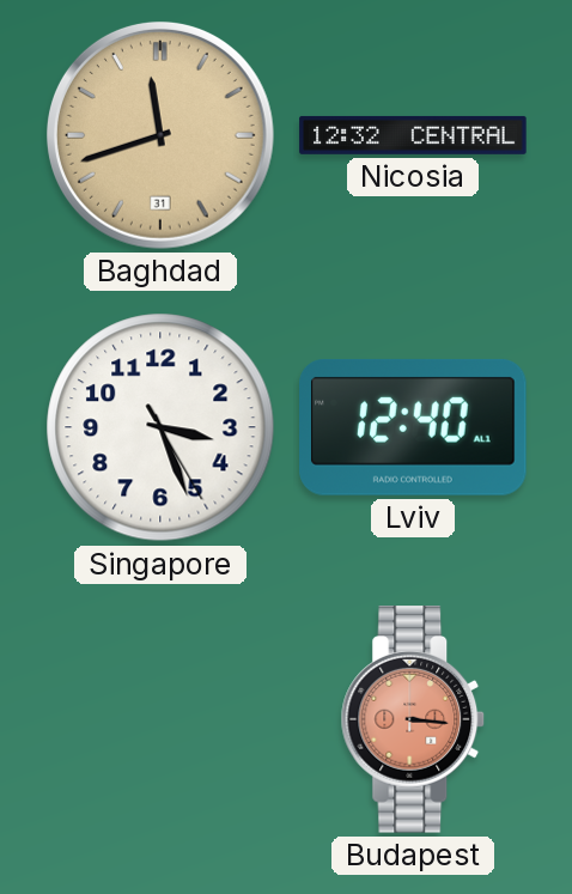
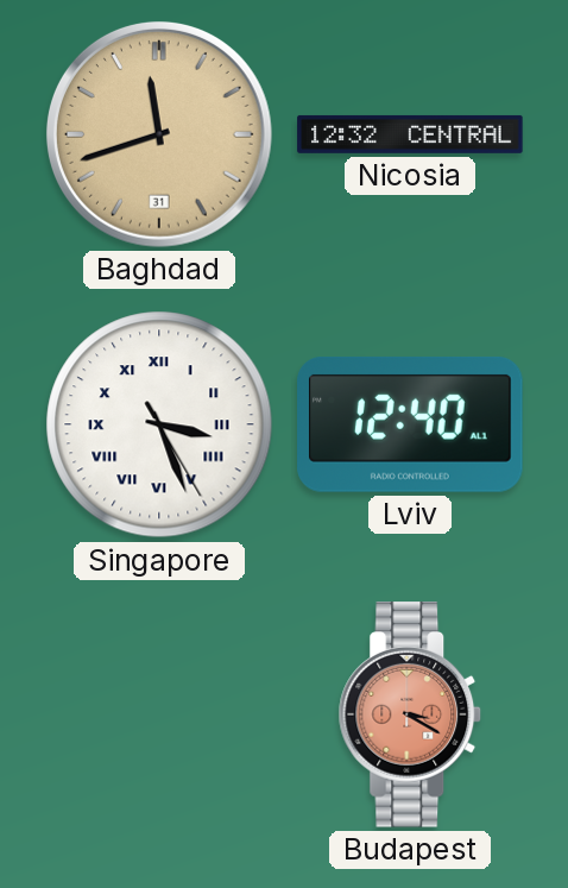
Singapore numerals: Arabic -> Roman (159, 424)
Budapest: 3:16 -> 3:20 (410, 714)
